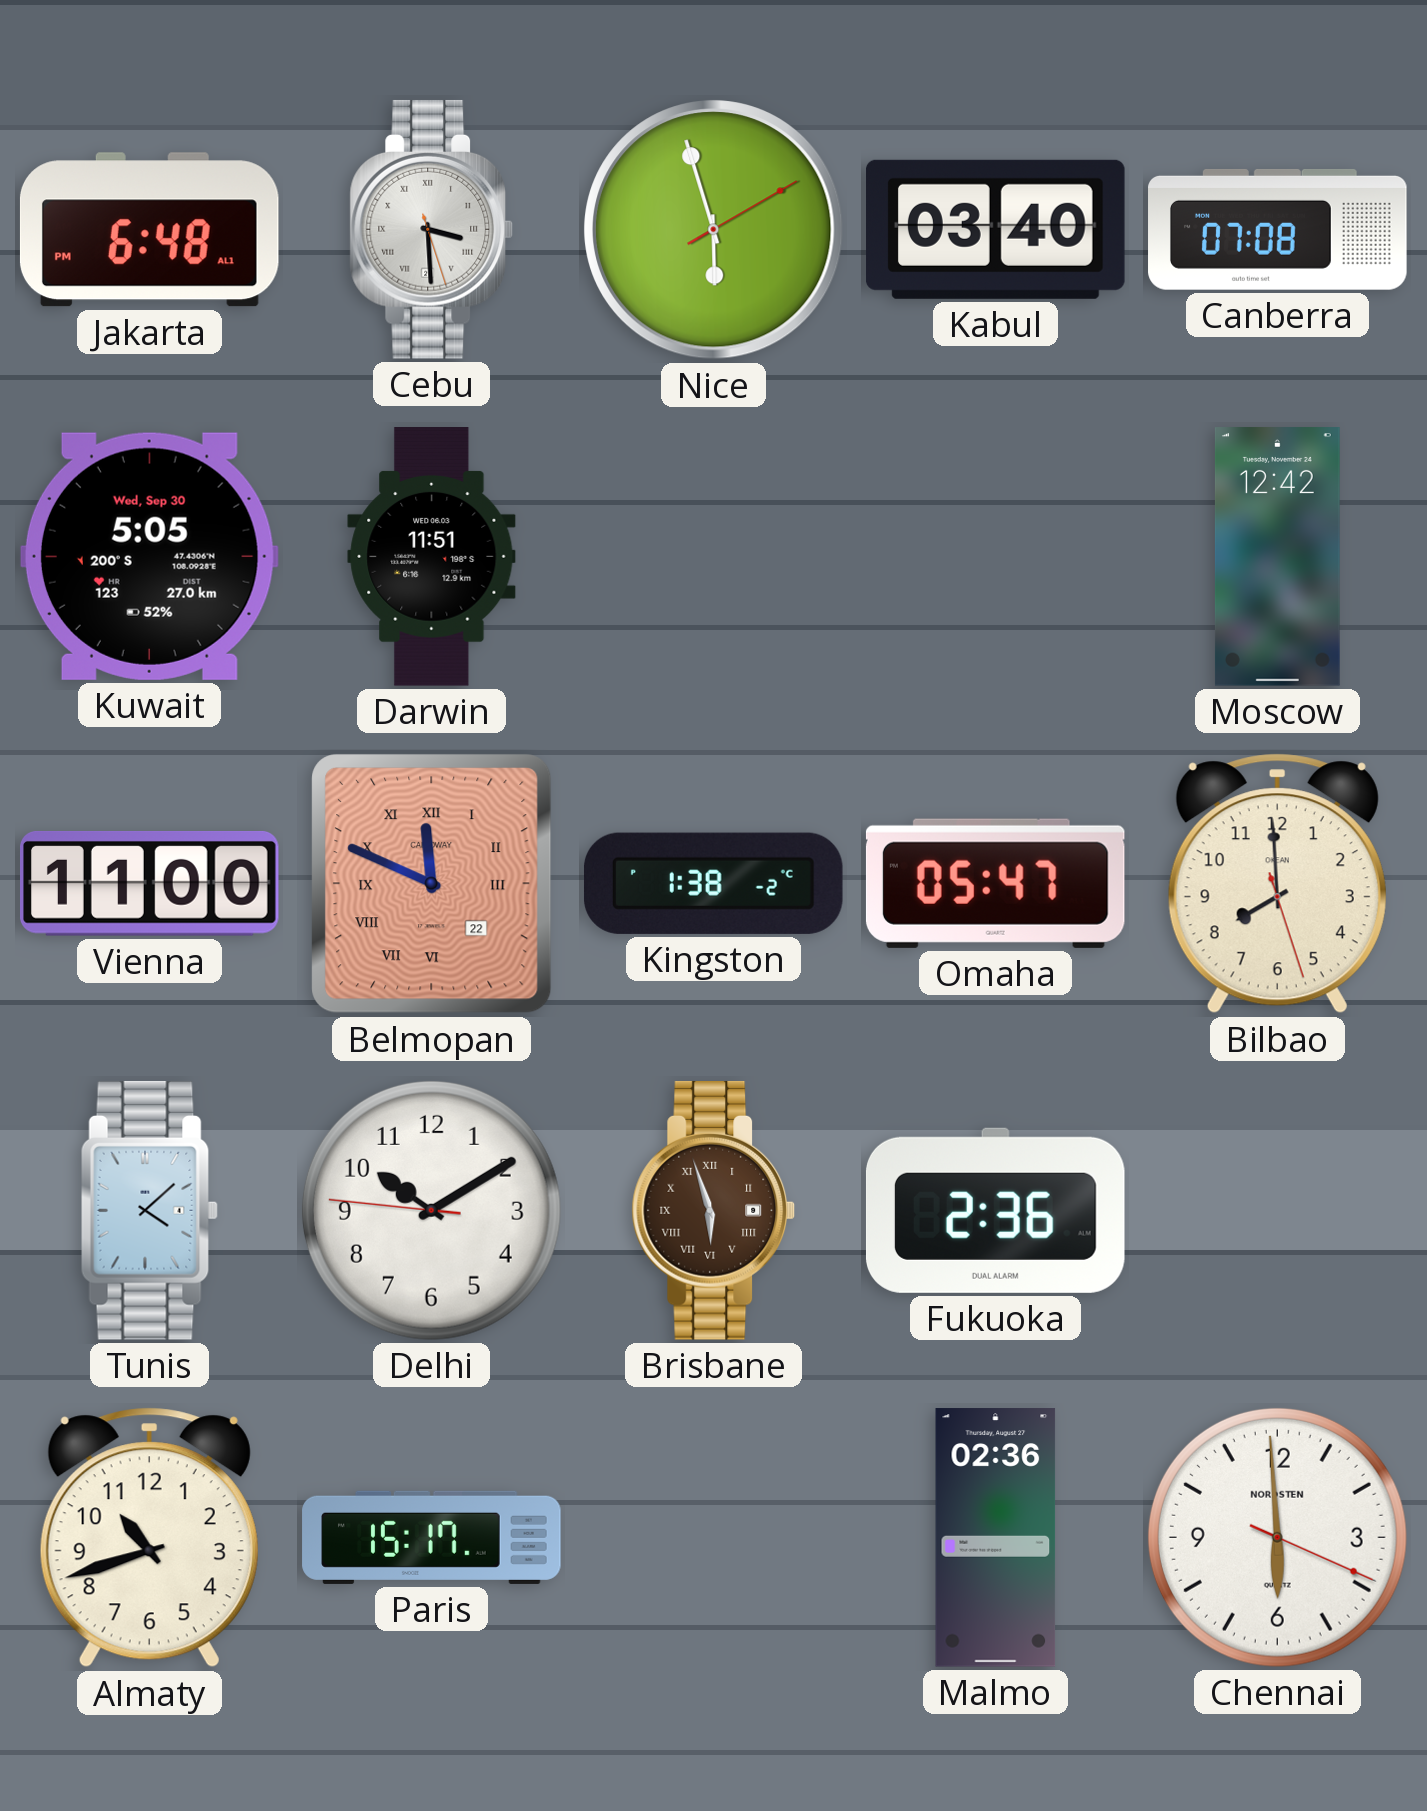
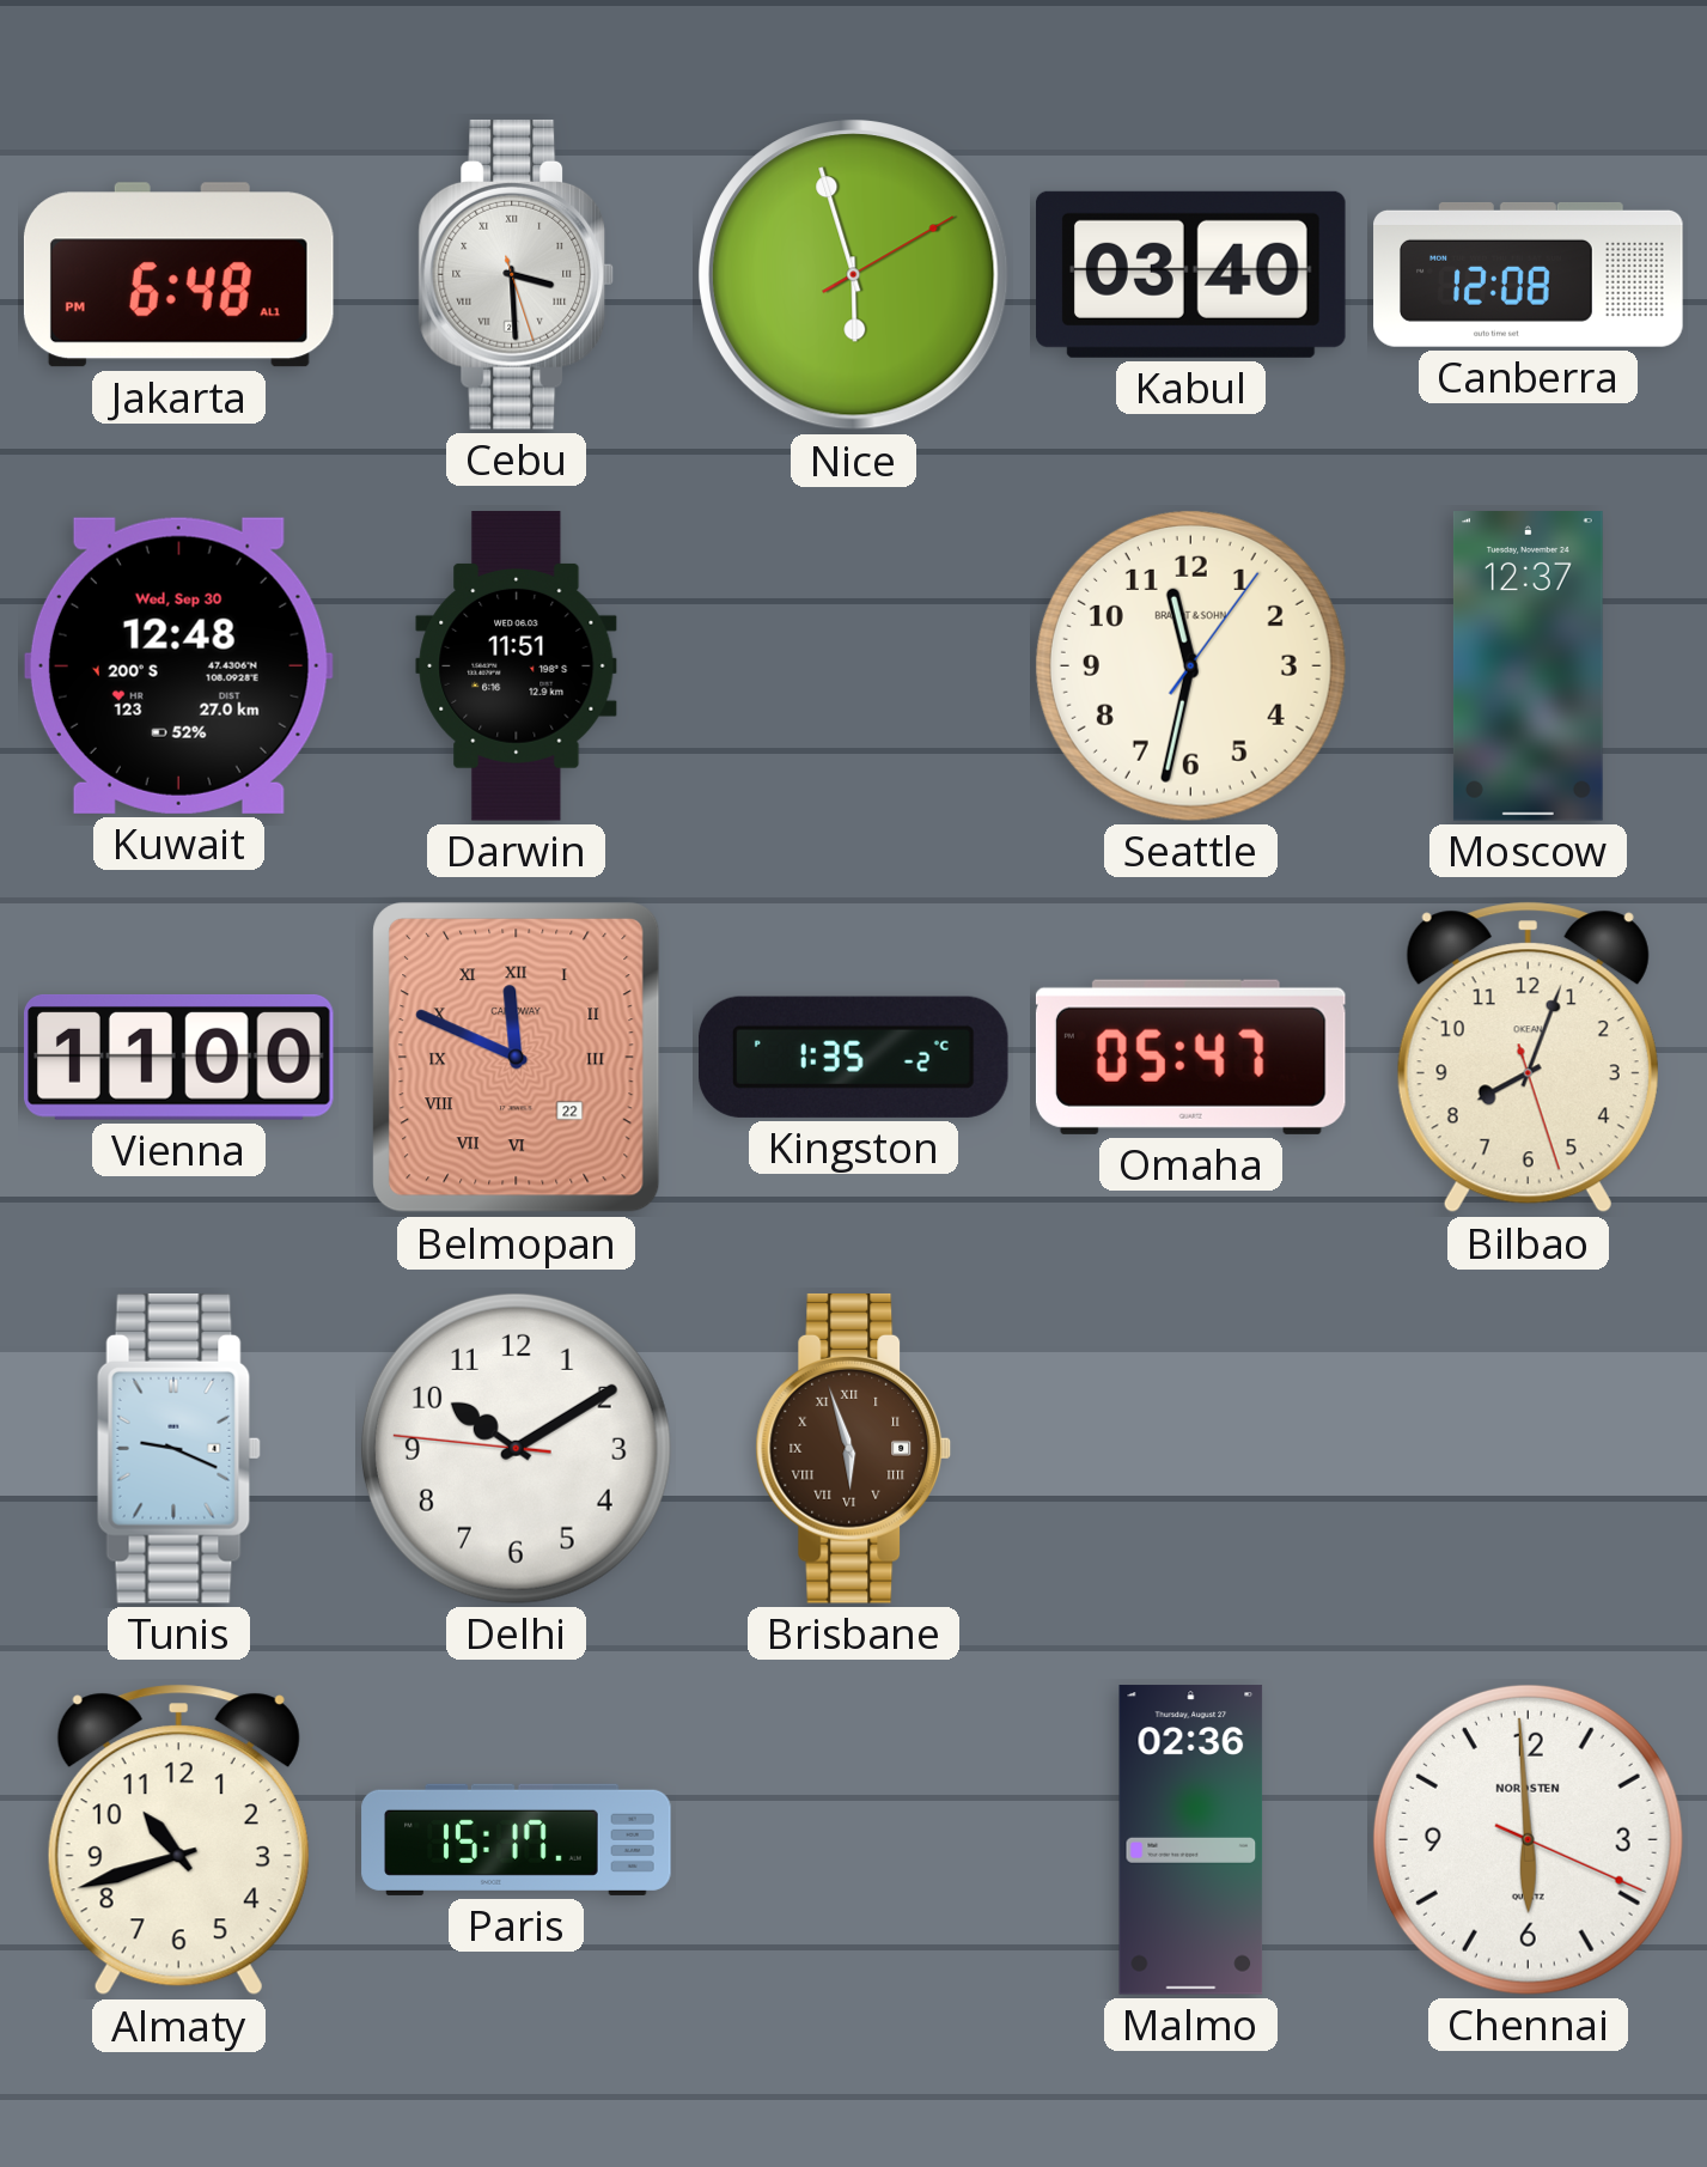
Canberra: 07:08 -> 12:08 (1529, 274)
Kuwait: 5:05 -> 12:48 (178, 665)
Seattle: none -> 11:32 (1190, 665)
Moscow: 12:42 -> 12:37 (1528, 666)
Kingston: 1:38 -> 1:35 (853, 1057)
Bilbao: 7:59 -> 8:03 (1528, 1058)
Tunis: 4:08 -> 9:19 (178, 1448)
Fukuoka: 2:36 -> none (995, 1210)
